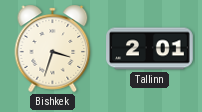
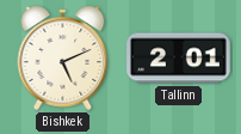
Bishkek: 3:33 -> 5:11 (63, 57)
